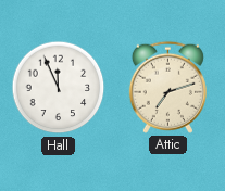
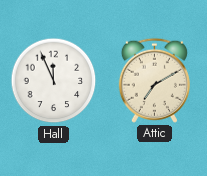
Attic: 7:12 -> 7:10 (154, 80)
